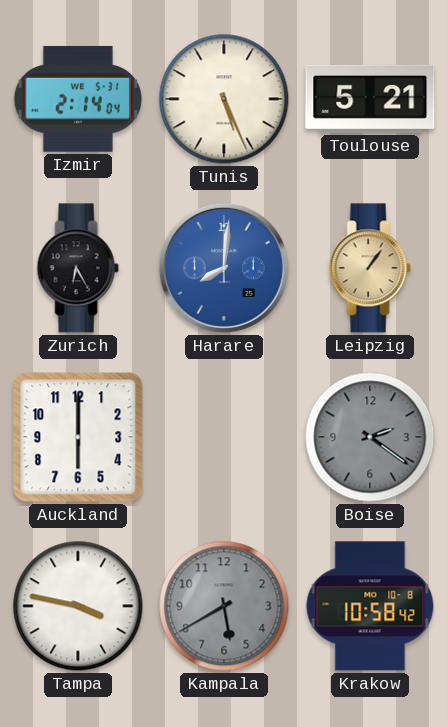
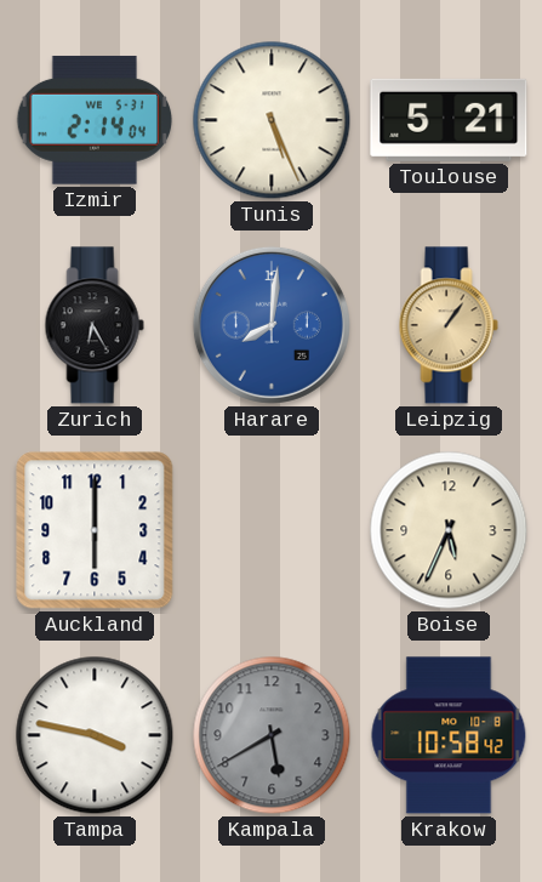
Boise: 2:21 -> 5:34 (449, 530)
Boise dial: grey -> cream (449, 530)
